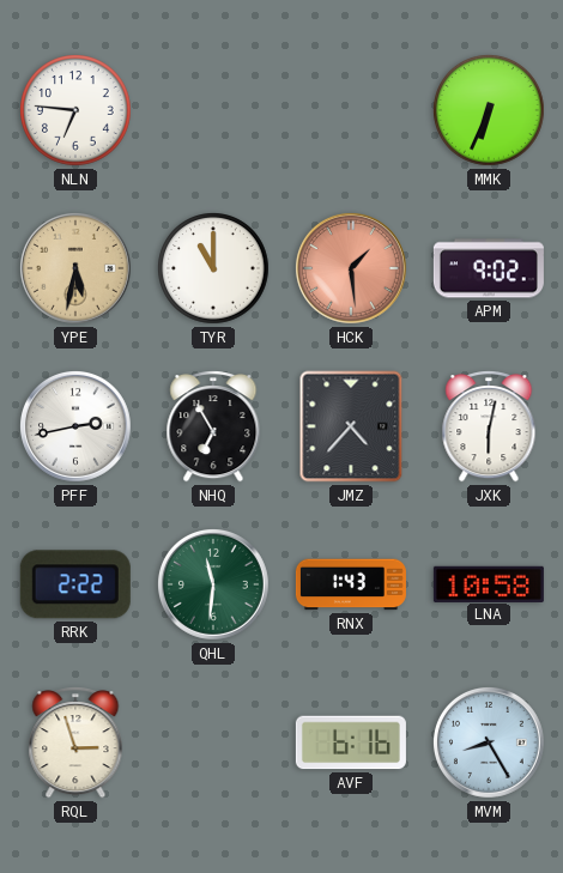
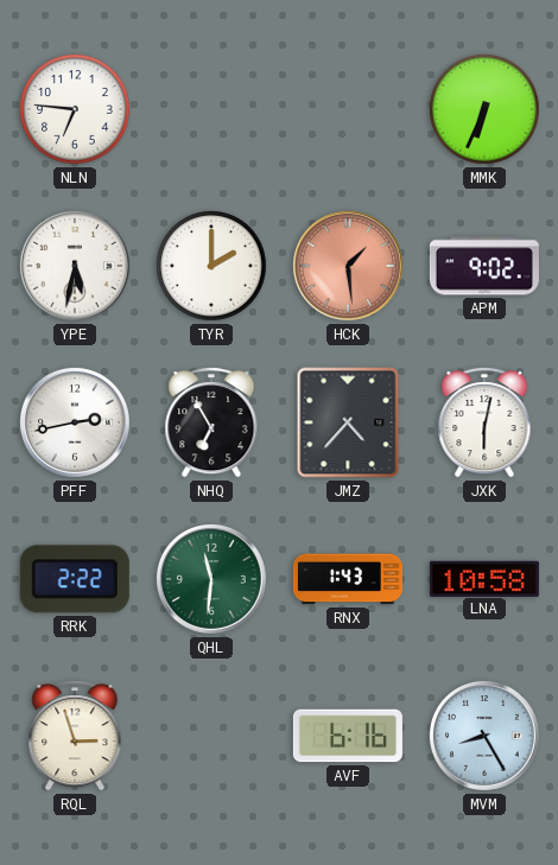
YPE dial: champagne -> white (75, 266)
TYR: 11:00 -> 2:00 (211, 266)
